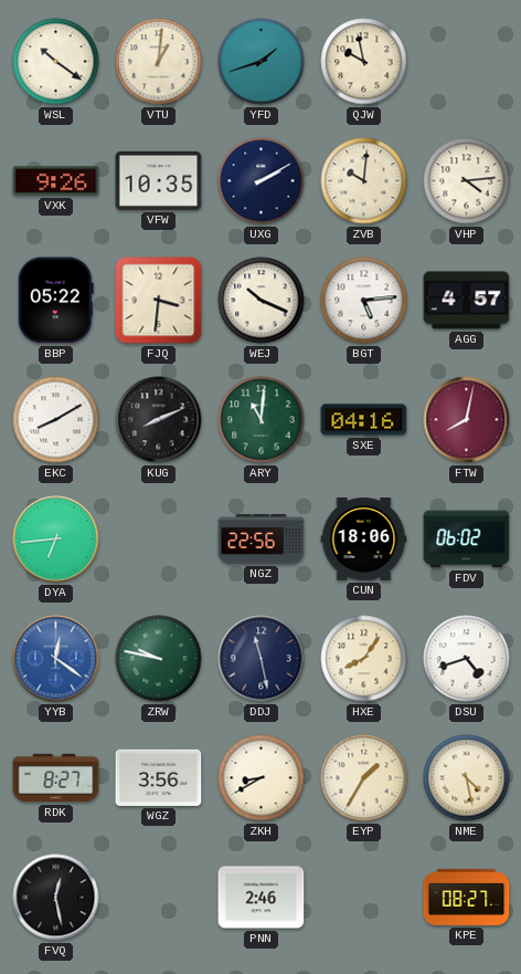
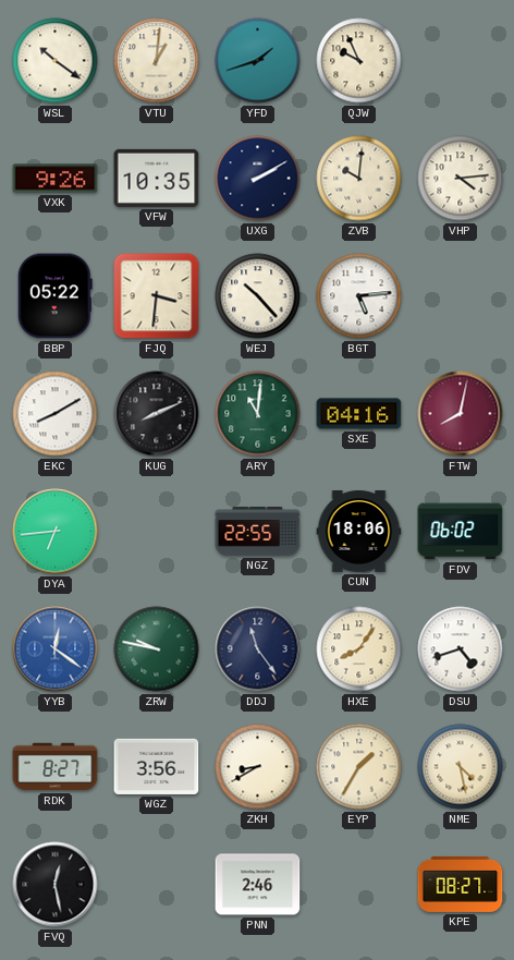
QJW: 9:58 -> 9:56 (359, 61)
WEJ: 10:19 -> 10:23 (258, 296)
AGG: 4:57 -> none (467, 301)
NGZ: 22:56 -> 22:55 (258, 532)
DDJ: 11:28 -> 11:24 (258, 649)
